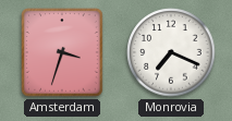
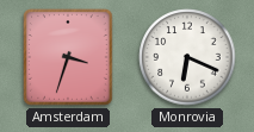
Monrovia: 7:19 -> 6:19 (187, 57)
